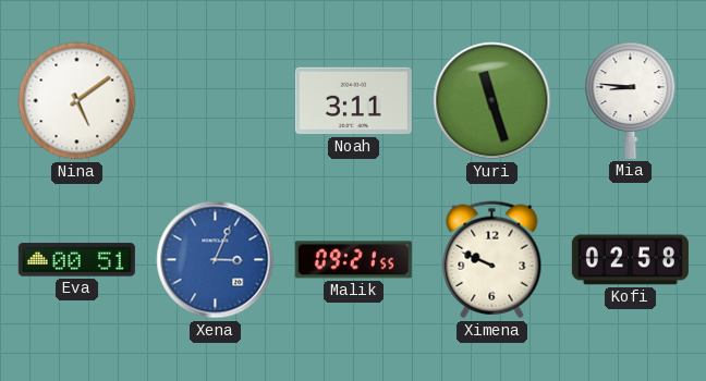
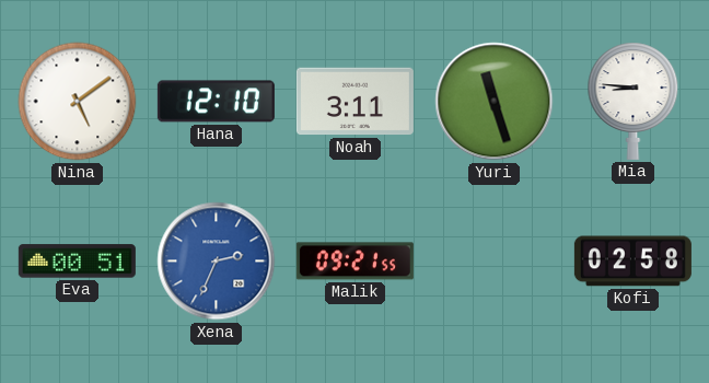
Hana: none -> 12:10 (216, 102)
Xena: 3:04 -> 2:34 (217, 262)
Ximena: 9:49 -> none (492, 260)
